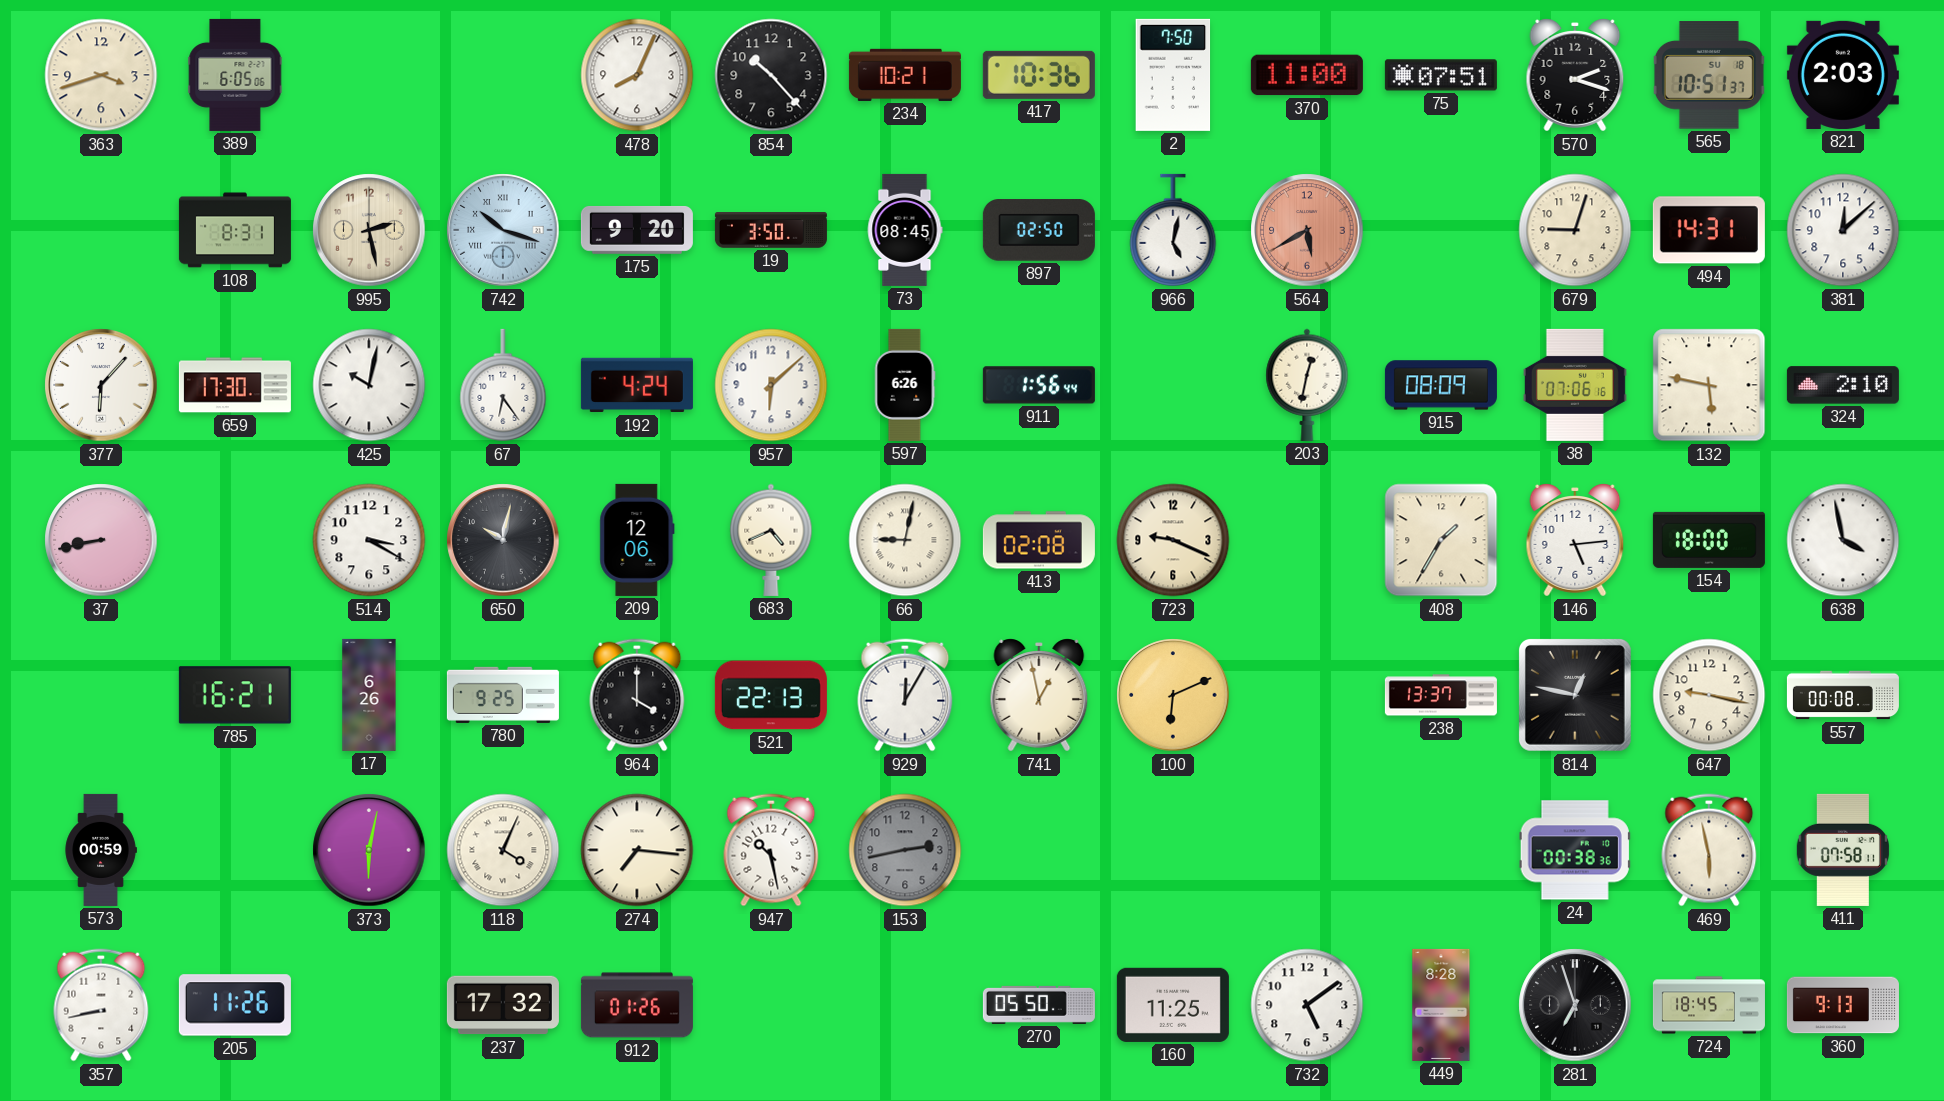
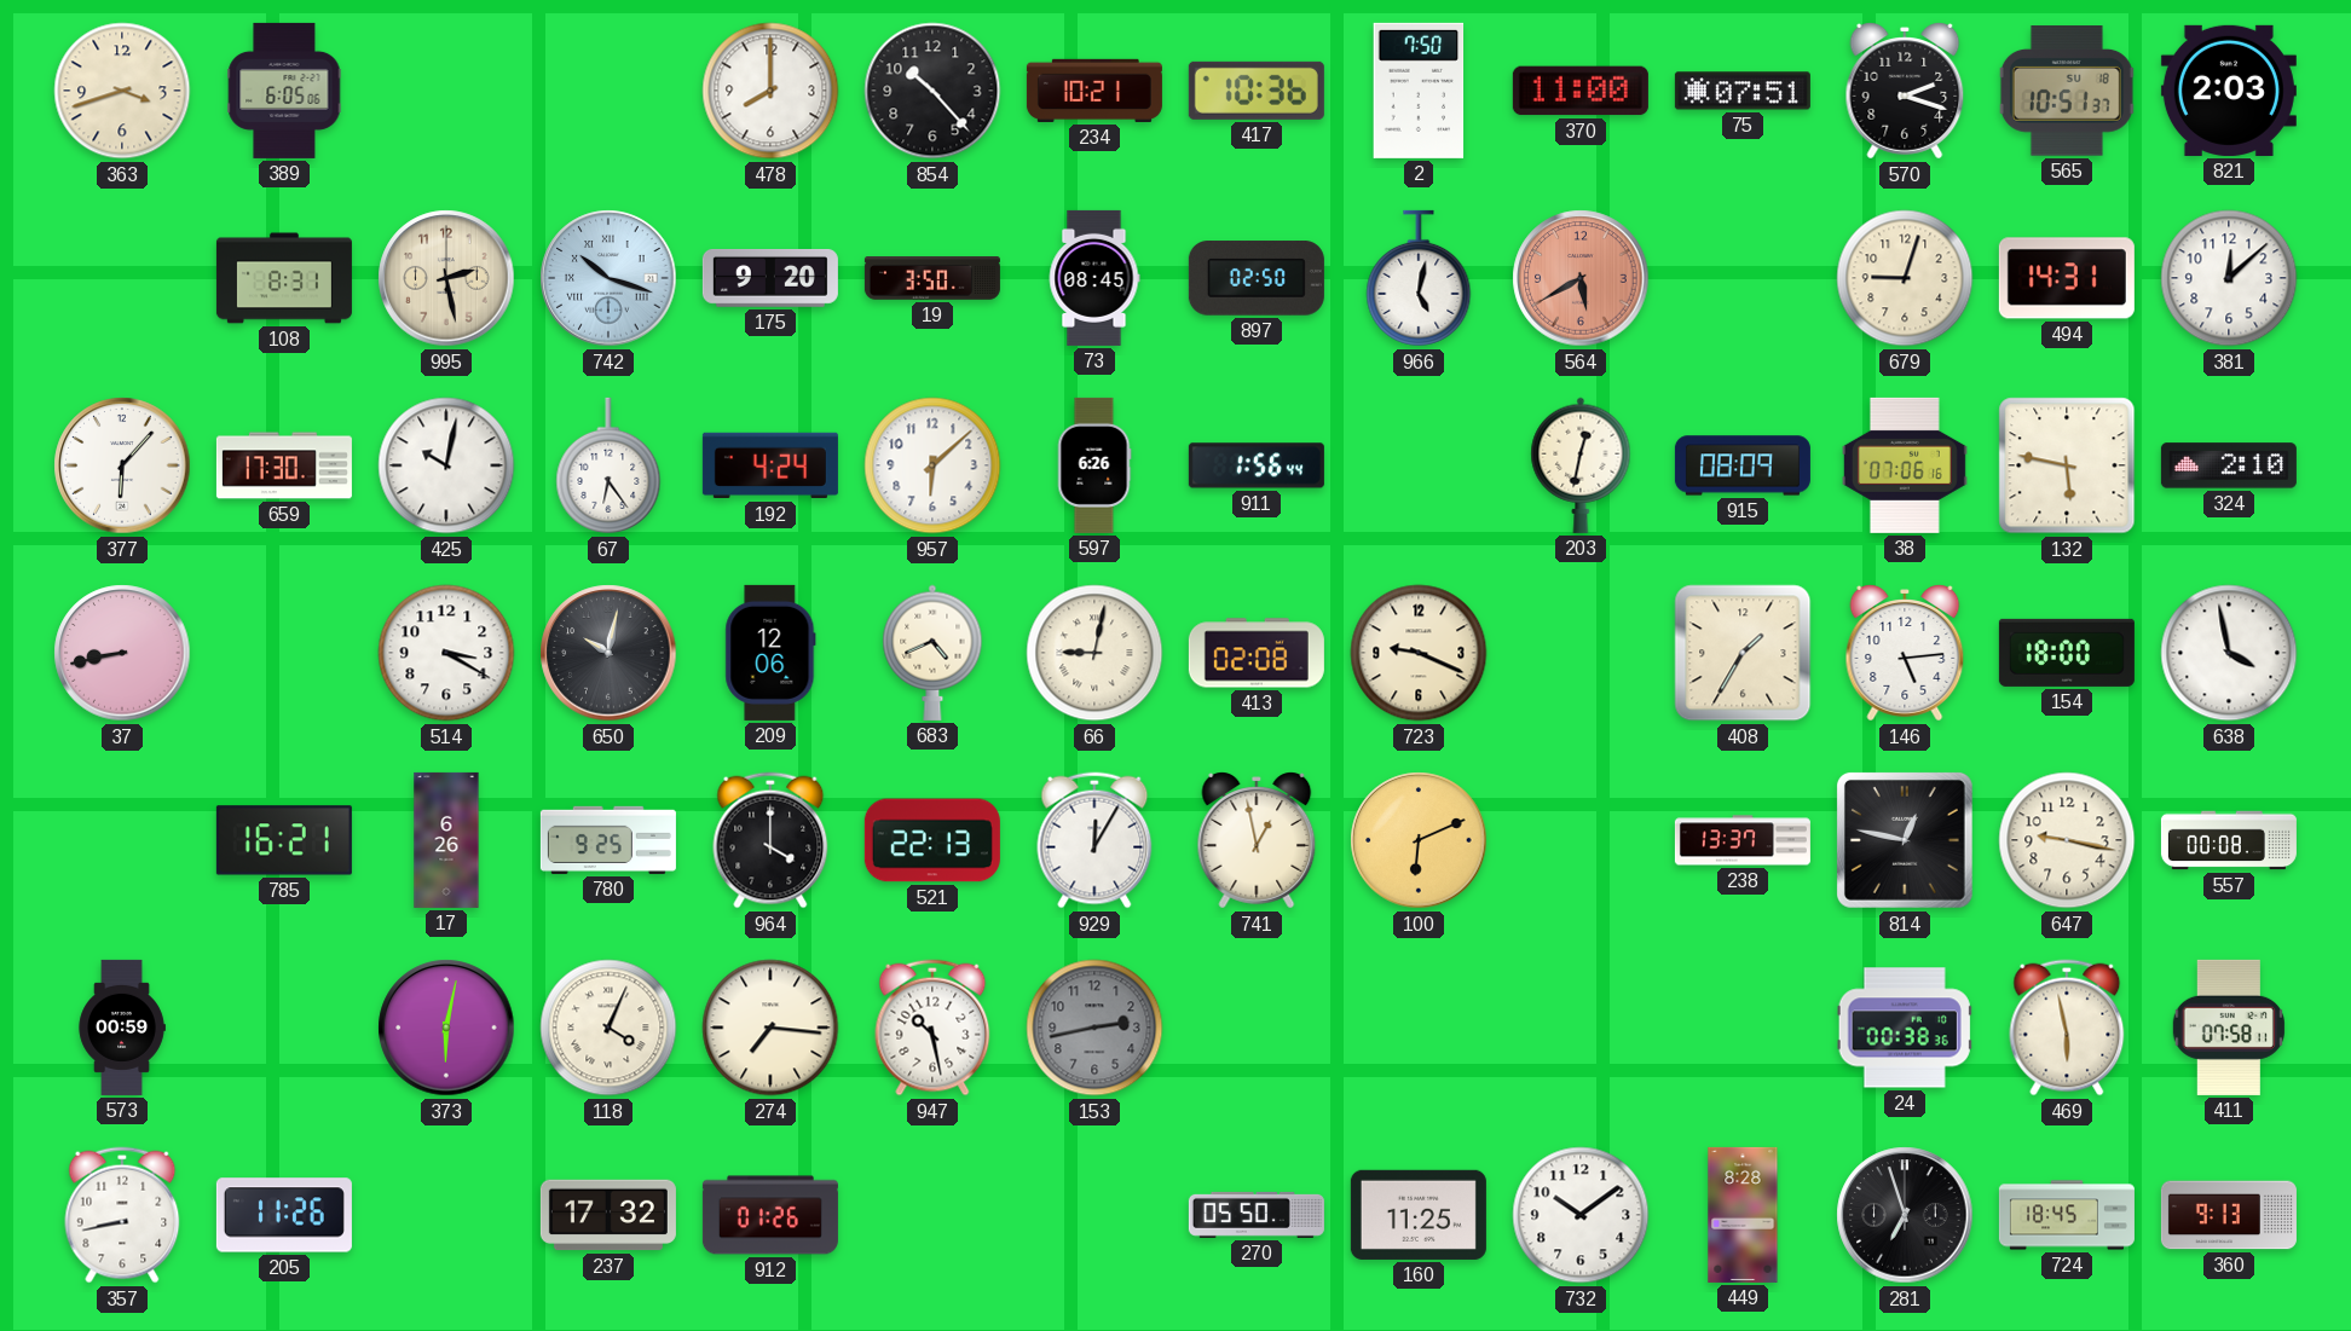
478: 8:04 -> 8:00 (770, 91)
732: 5:09 -> 10:09 (1581, 1215)
